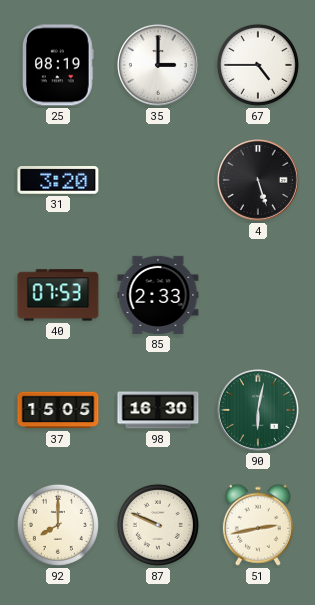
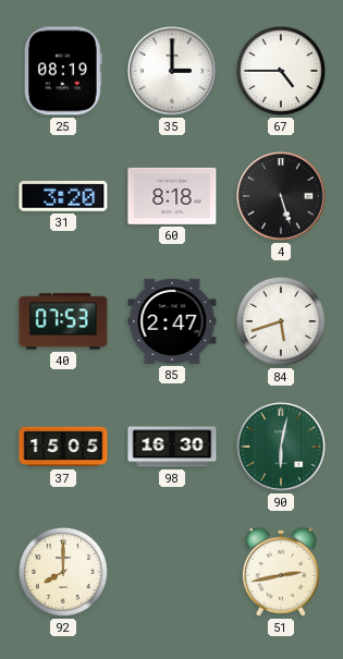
60: none -> 8:18 (172, 196)
85: 2:33 -> 2:47 (172, 321)
84: none -> 5:42 (281, 321)
87: 9:49 -> none (158, 525)
